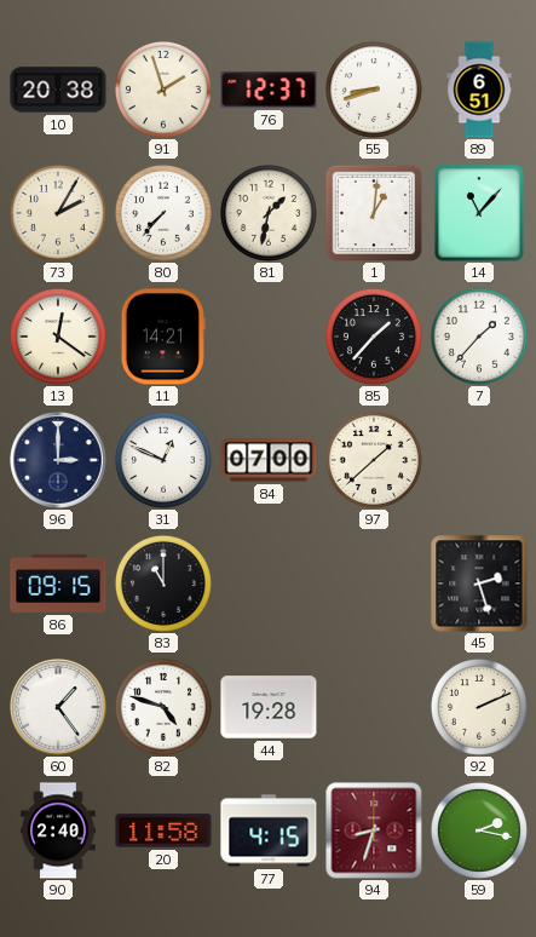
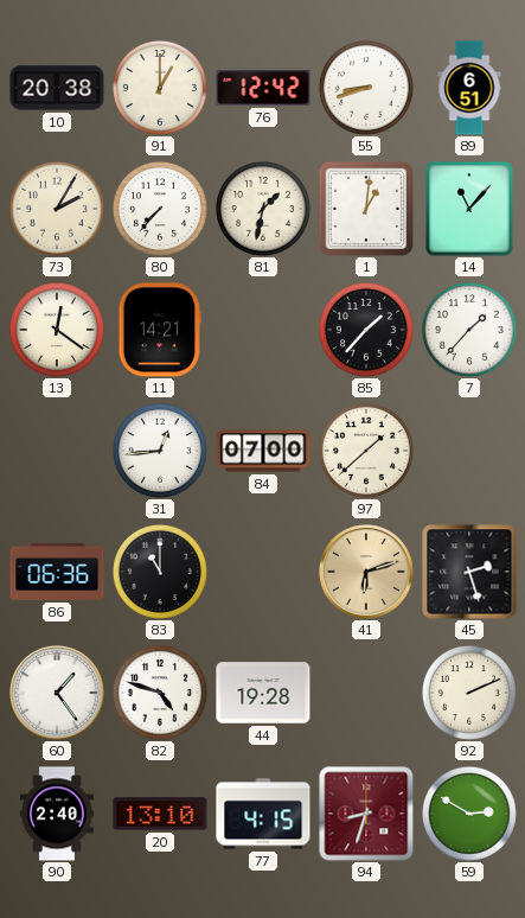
91: 1:57 -> 1:00 (160, 88)
76: 12:37 -> 12:42 (263, 88)
96: 3:00 -> none (58, 460)
31: 12:49 -> 12:44 (160, 451)
86: 09:15 -> 06:36 (57, 572)
41: none -> 6:12 (366, 572)
20: 11:58 -> 13:10 (160, 814)
59: 2:17 -> 2:50 (469, 814)
